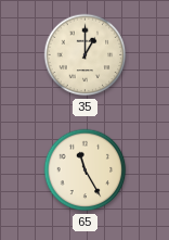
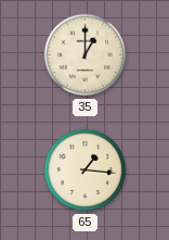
65: 11:25 -> 1:16 (86, 170)
